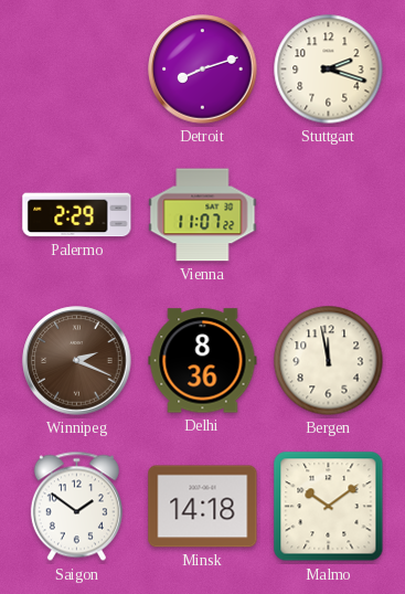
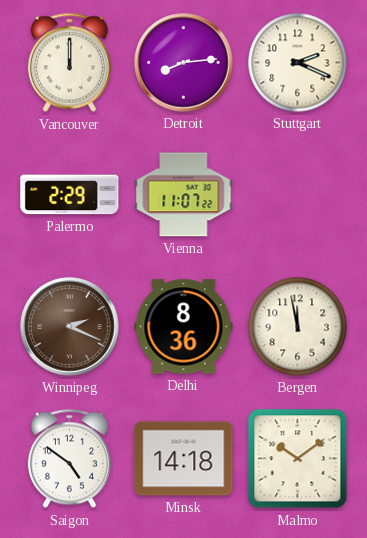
Vancouver: none -> 12:00 (69, 63)
Detroit: 8:12 -> 8:14 (184, 63)
Stuttgart: 2:18 -> 2:19 (298, 63)
Saigon: 1:51 -> 4:51 (69, 459)
